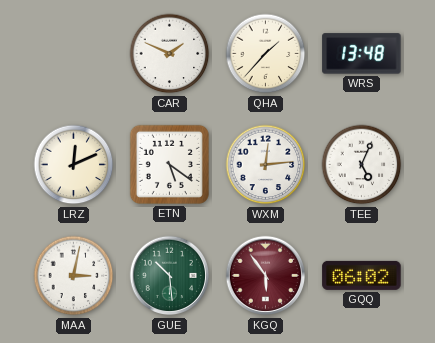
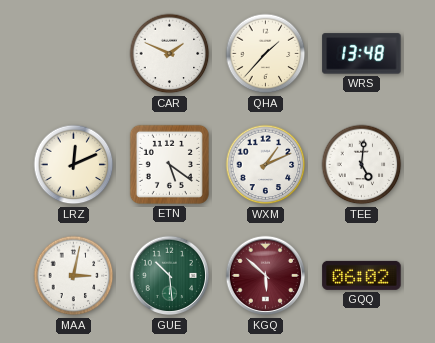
WXM: 12:14 -> 1:11 (266, 165)
TEE: 5:04 -> 5:01 (362, 165)
KGQ: 5:54 -> 5:52 (266, 276)
